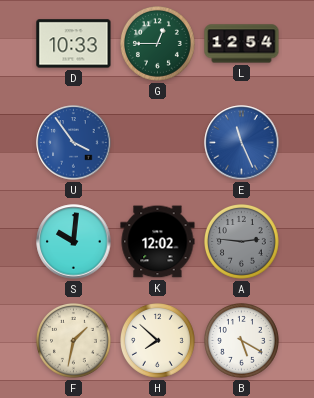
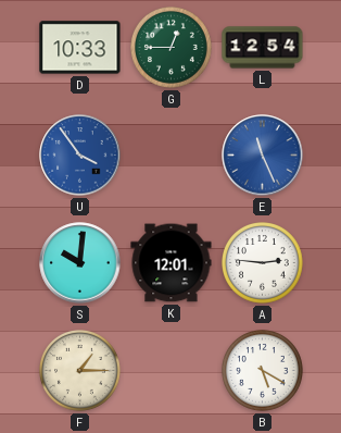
K: 12:02 -> 12:01 (172, 263)
A dial: grey -> white (263, 263)
F: 1:32 -> 1:15 (80, 371)
H: 7:52 -> none (158, 341)
